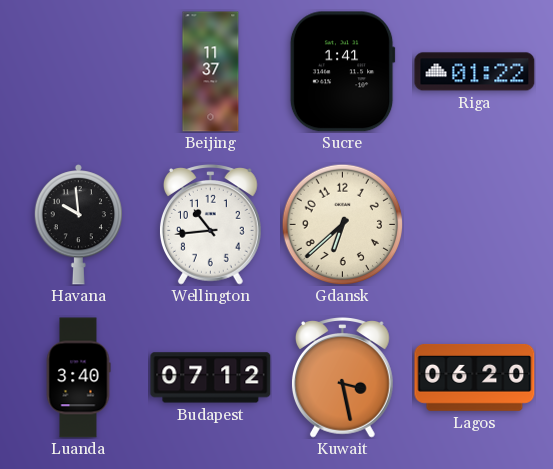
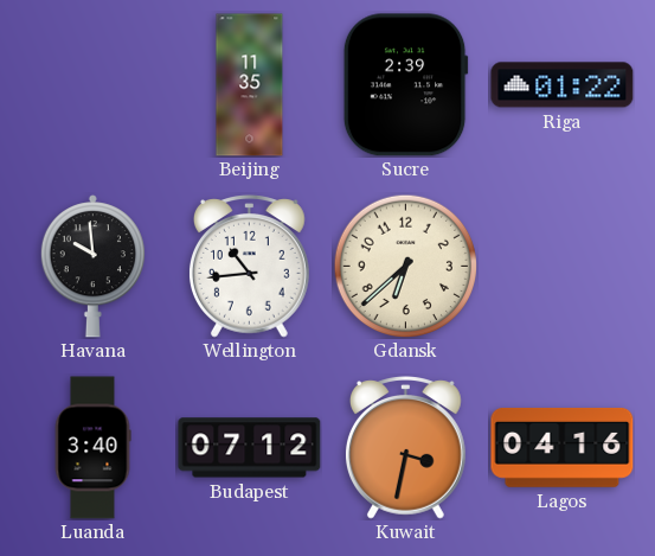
Beijing: 11:37 -> 11:35 (250, 85)
Sucre: 1:41 -> 2:39 (405, 85)
Kuwait: 3:28 -> 3:32 (405, 448)
Lagos: 06:20 -> 04:16 (563, 447)
